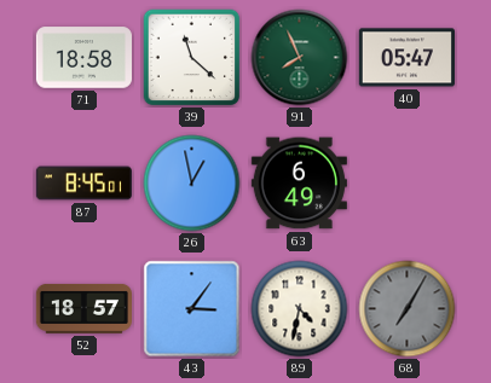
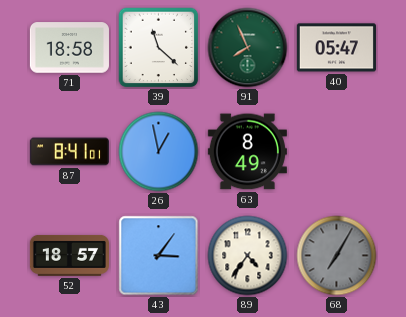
87: 8:45 -> 8:41 (69, 152)
63: 6:49 -> 8:49 (247, 152)
89: 4:32 -> 4:36 (248, 256)
